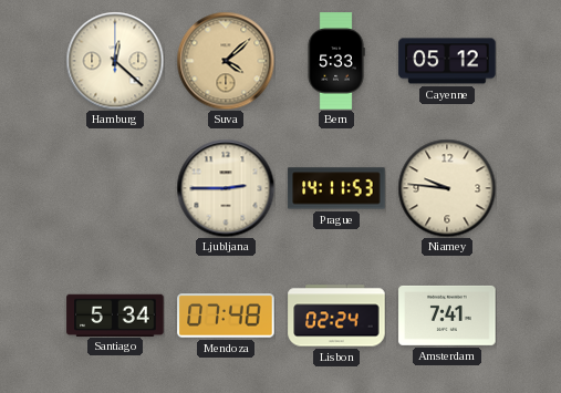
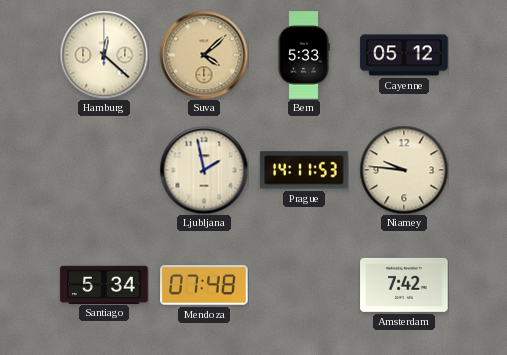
Ljubljana: 2:45 -> 1:58 (204, 170)
Lisbon: 02:24 -> none (336, 316)
Amsterdam: 7:41 -> 7:42 (404, 285)
